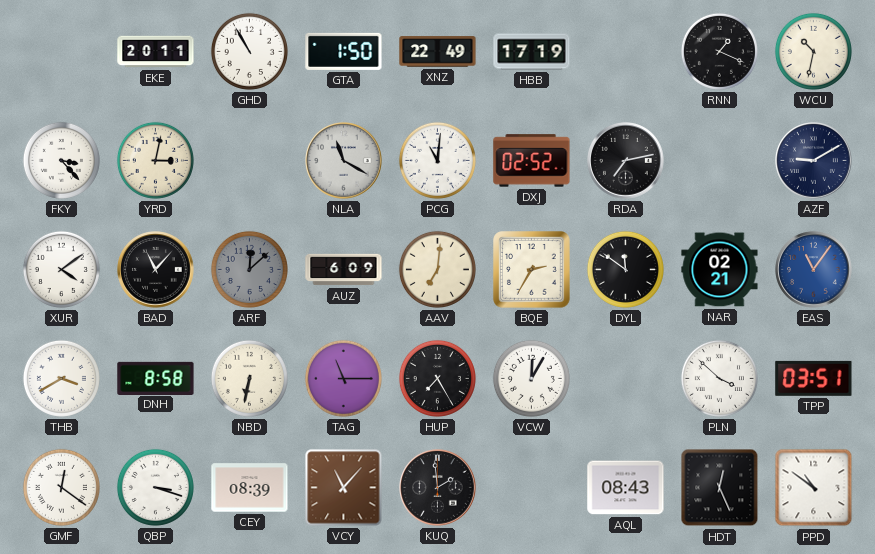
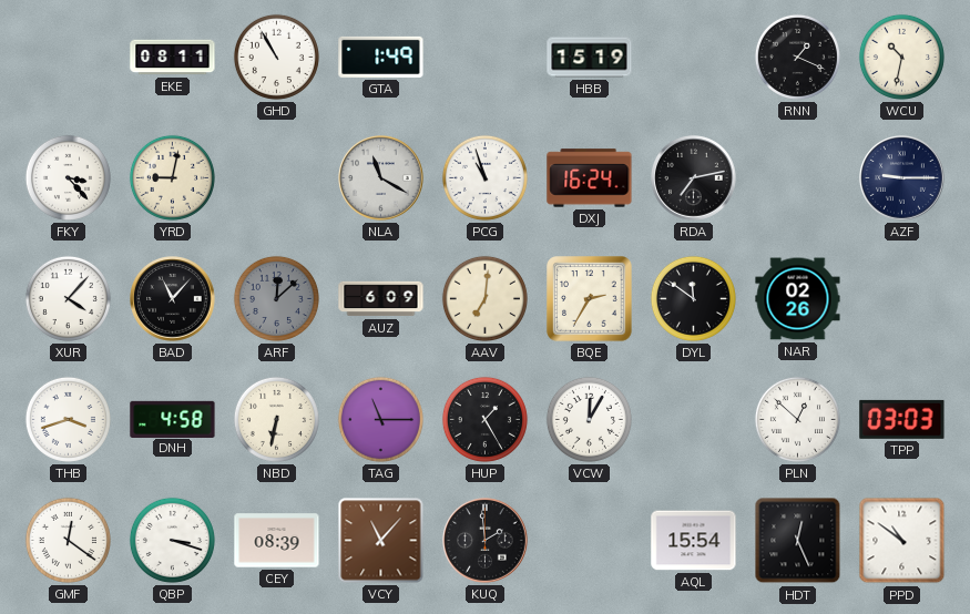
EKE: 20:11 -> 08:11 (173, 58)
GTA: 1:50 -> 1:49 (381, 57)
XNZ: 22:49 -> none (438, 52)
HBB: 17:19 -> 15:19 (590, 58)
YRD: 3:02 -> 9:02 (172, 177)
PCG: 11:01 -> 10:57 (484, 177)
DXJ: 02:52 -> 16:24 (590, 178)
AZF: 9:10 -> 9:15 (902, 178)
XUR: 4:09 -> 4:07 (68, 298)
NAR: 02:21 -> 02:26 (798, 299)
EAS: 11:06 -> none (814, 270)
THB: 3:40 -> 3:42 (68, 419)
DNH: 8:58 -> 4:58 (173, 419)
HUP: 7:25 -> 1:25 (484, 419)
PLN: 3:52 -> 12:52 (797, 419)
TPP: 03:51 -> 03:03 (902, 419)
AQL: 08:43 -> 15:54 (694, 541)
